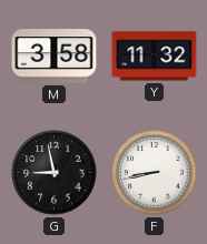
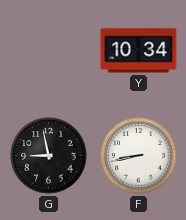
M: 3:58 -> none (55, 57)
Y: 11:32 -> 10:34 (139, 51)
